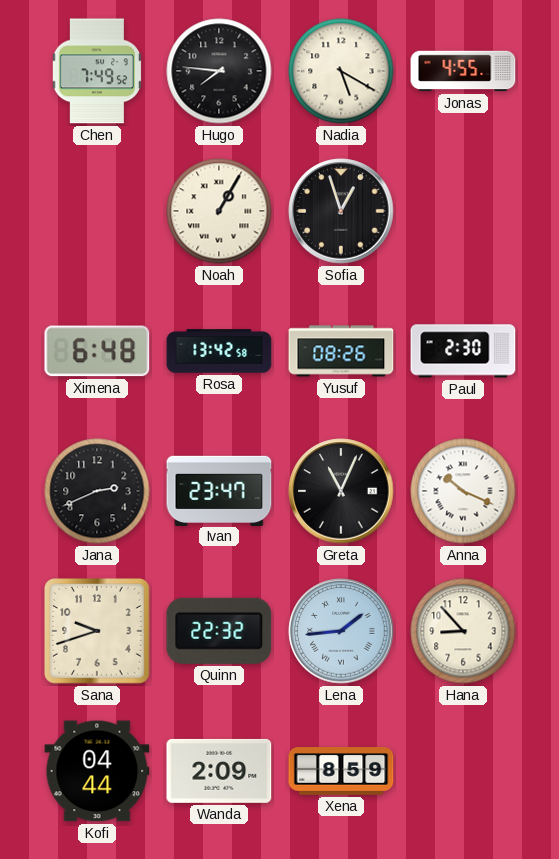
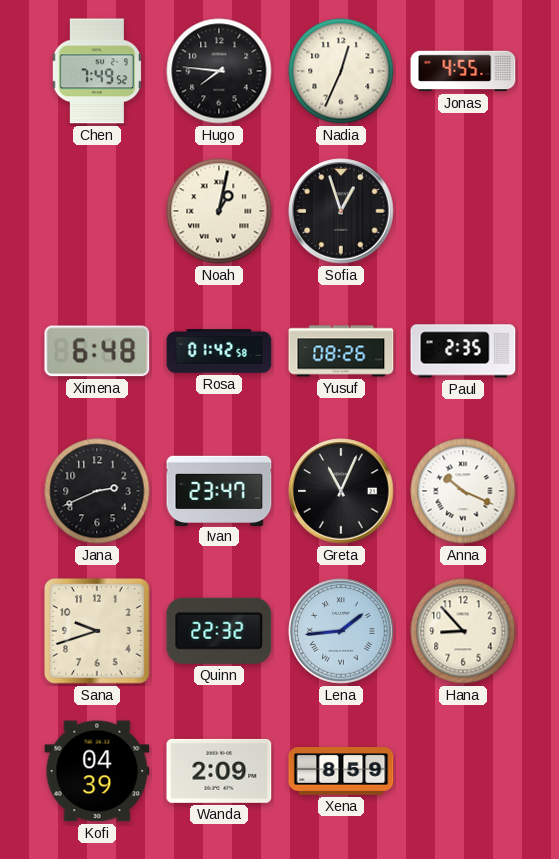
Nadia: 5:20 -> 12:34 (341, 71)
Noah: 1:05 -> 1:02 (219, 211)
Rosa: 13:42 -> 01:42 (219, 351)
Paul: 2:30 -> 2:35 (463, 351)
Kofi: 04:44 -> 04:39 (97, 771)
